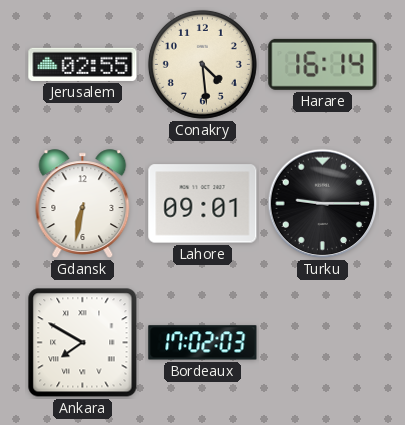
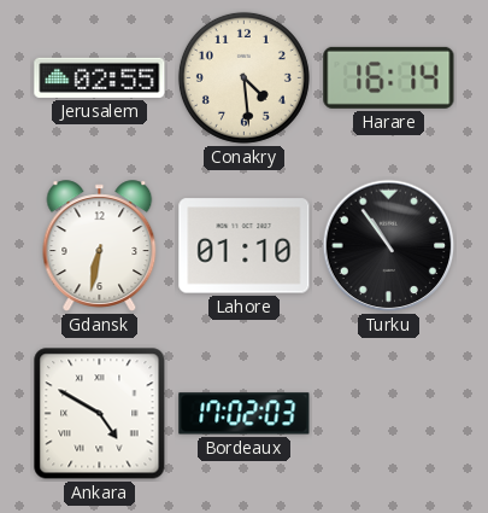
Lahore: 09:01 -> 01:10 (245, 246)
Turku: 9:15 -> 10:54 (389, 246)
Ankara: 7:50 -> 4:50 (100, 414)
